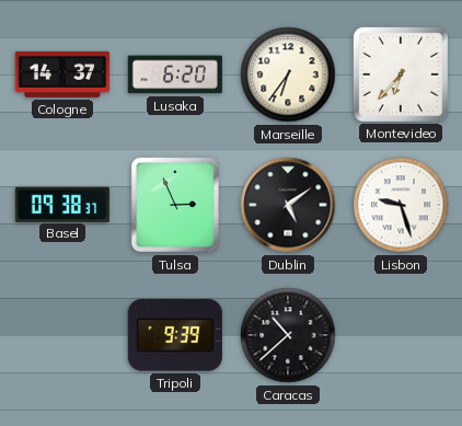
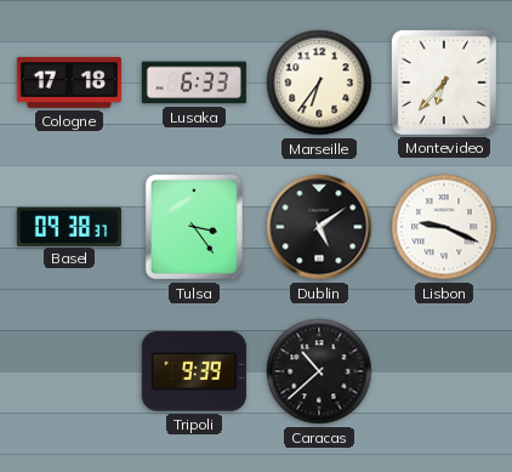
Cologne: 14:37 -> 17:18 (69, 83)
Lusaka: 6:20 -> 6:33 (194, 83)
Tulsa: 2:56 -> 3:24 (194, 227)
Lisbon: 9:27 -> 9:19 (444, 227)
